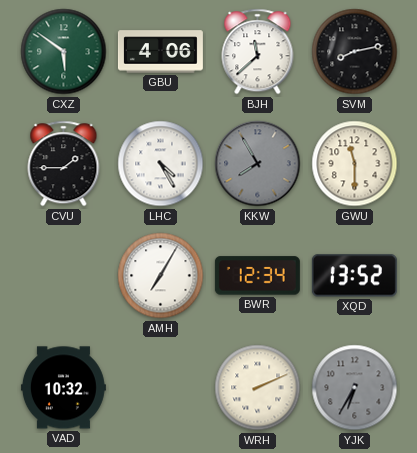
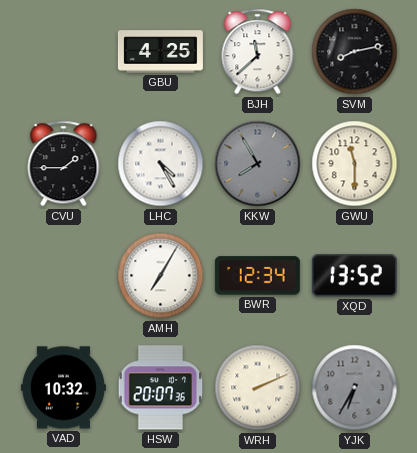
CXZ: 5:51 -> none (64, 52)
GBU: 4:06 -> 4:25 (160, 52)
HSW: none -> 20:07 (161, 388)
